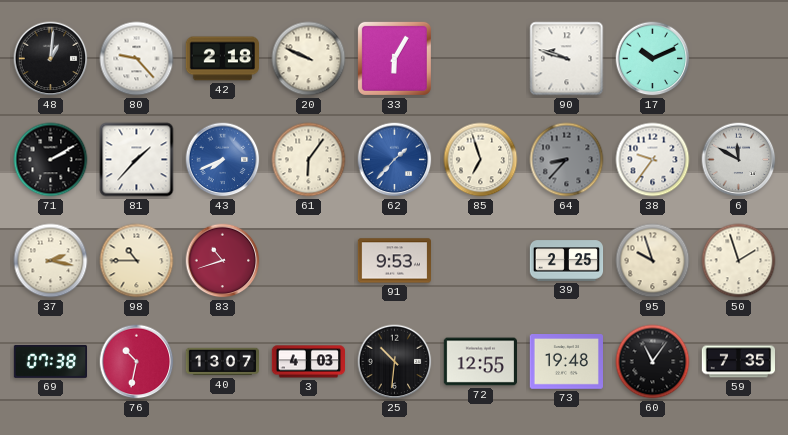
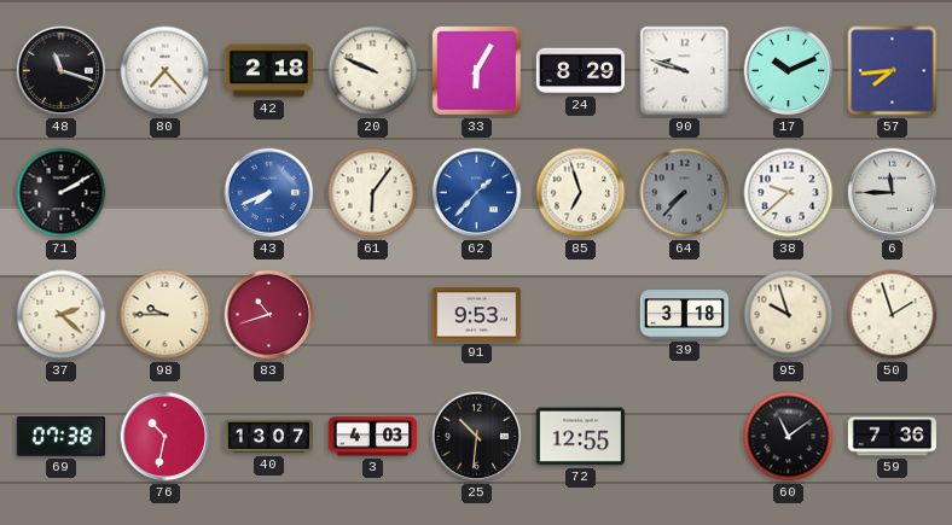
48: 1:01 -> 11:18 (62, 71)
80: 9:23 -> 7:23 (166, 71)
24: none -> 8:29 (580, 71)
57: none -> 7:44 (893, 71)
81: 1:37 -> none (137, 160)
64: 8:37 -> 7:37 (685, 193)
38: 9:36 -> 9:38 (789, 193)
6: 11:50 -> 11:45 (893, 193)
37: 2:17 -> 2:22 (62, 315)
98: 10:45 -> 9:45 (166, 315)
39: 2:25 -> 3:18 (685, 315)
73: 19:48 -> none (566, 362)
60: 11:06 -> 11:09 (789, 437)
59: 7:35 -> 7:36 (892, 437)
